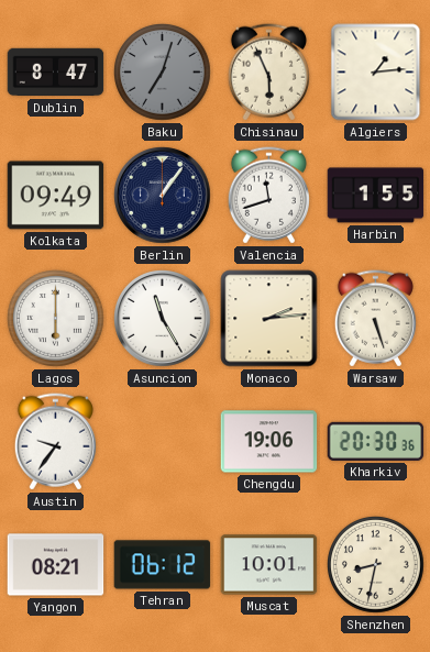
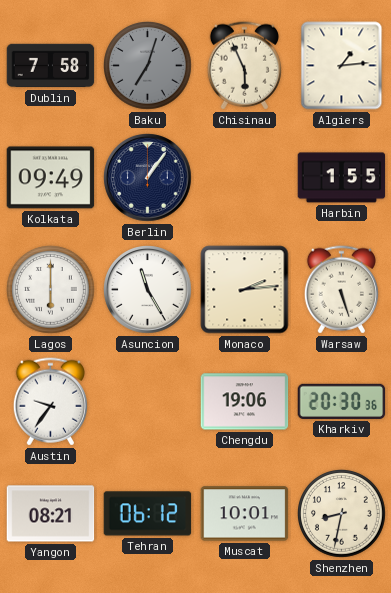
Dublin: 8:47 -> 7:58 (51, 66)
Valencia: 11:42 -> none (268, 196)
